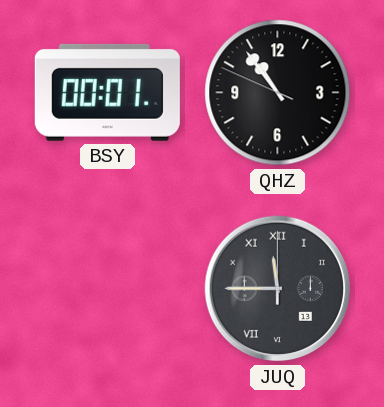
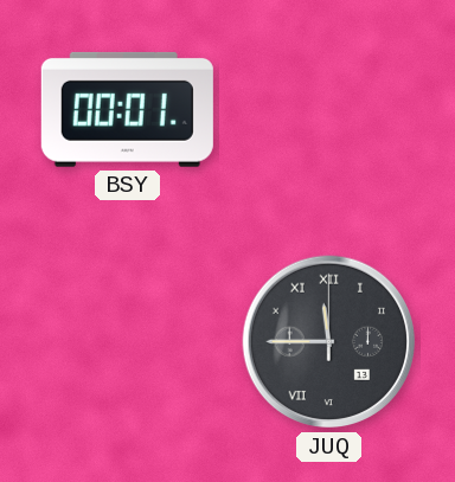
QHZ: 10:53 -> none (278, 93)
